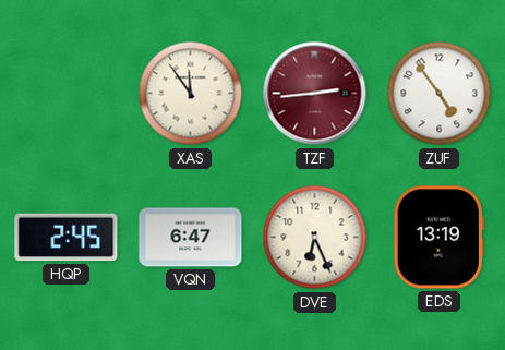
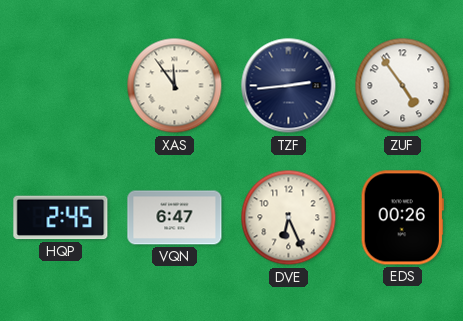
TZF dial: burgundy -> navy (289, 86)
EDS: 13:19 -> 00:26 (402, 218)
